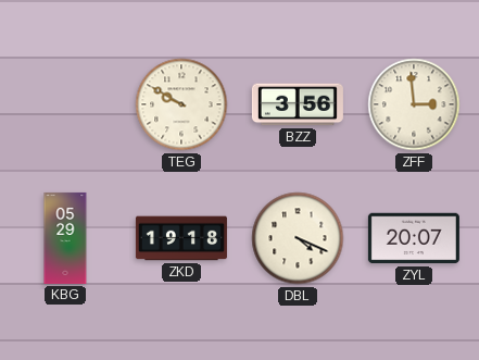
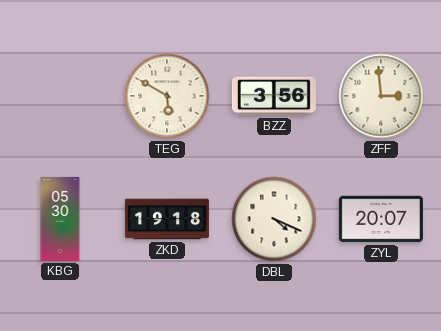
TEG: 9:50 -> 5:50 (167, 96)
KBG: 05:29 -> 05:30 (60, 219)
